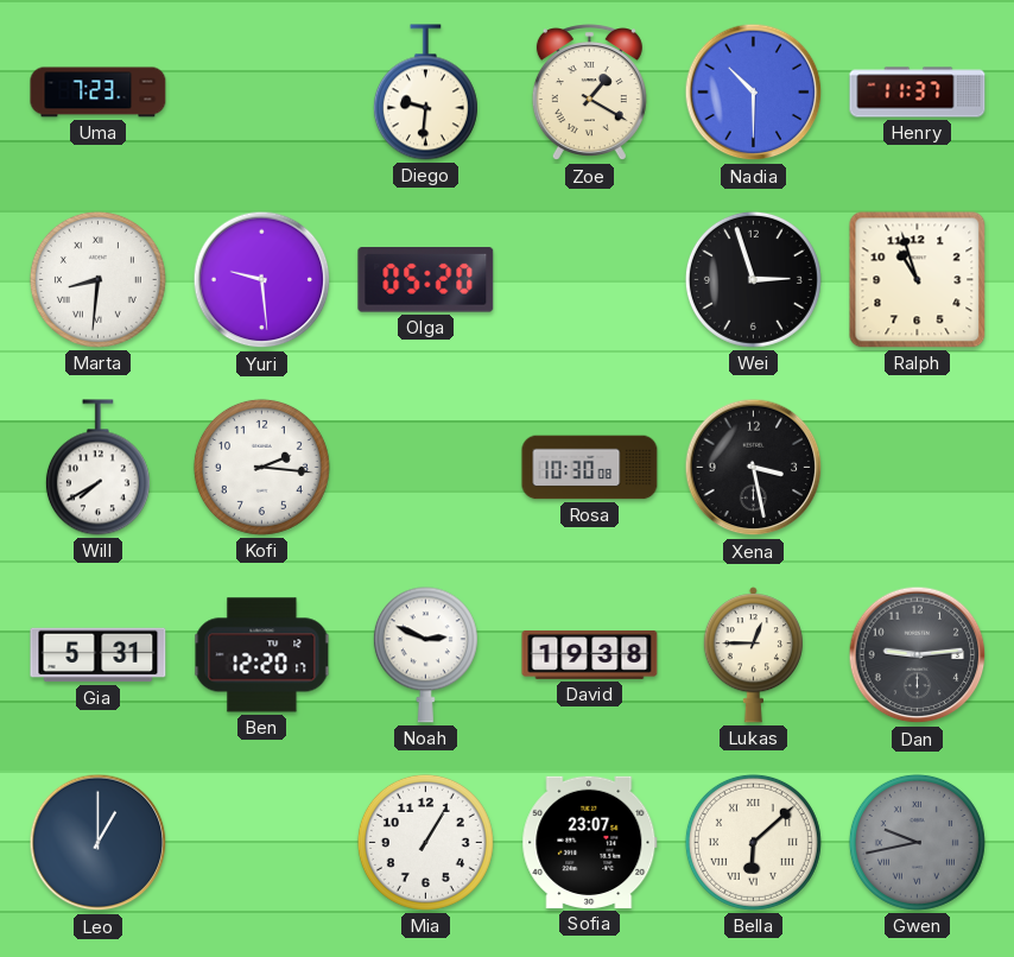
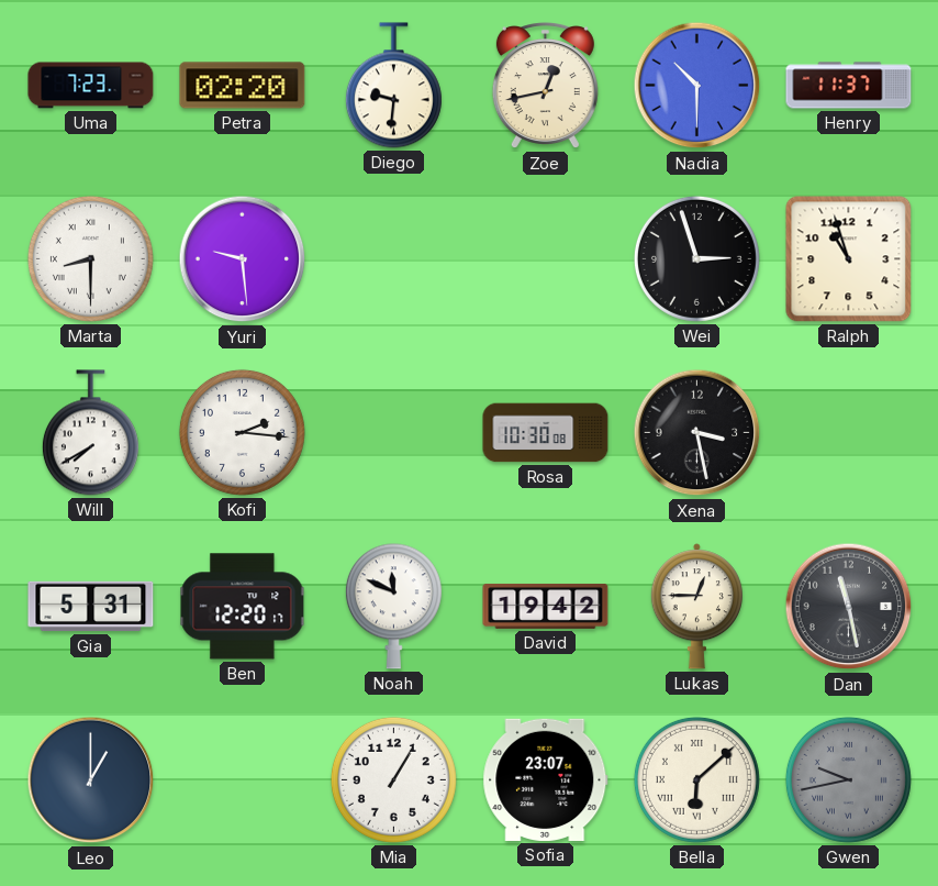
Petra: none -> 02:20 (243, 86)
Zoe: 1:20 -> 12:43 (545, 86)
Marta: 8:31 -> 8:30 (90, 258)
Olga: 05:20 -> none (426, 280)
Noah: 2:49 -> 11:49 (393, 607)
David: 19:38 -> 19:42 (546, 606)
Dan: 9:14 -> 11:28 (849, 607)
